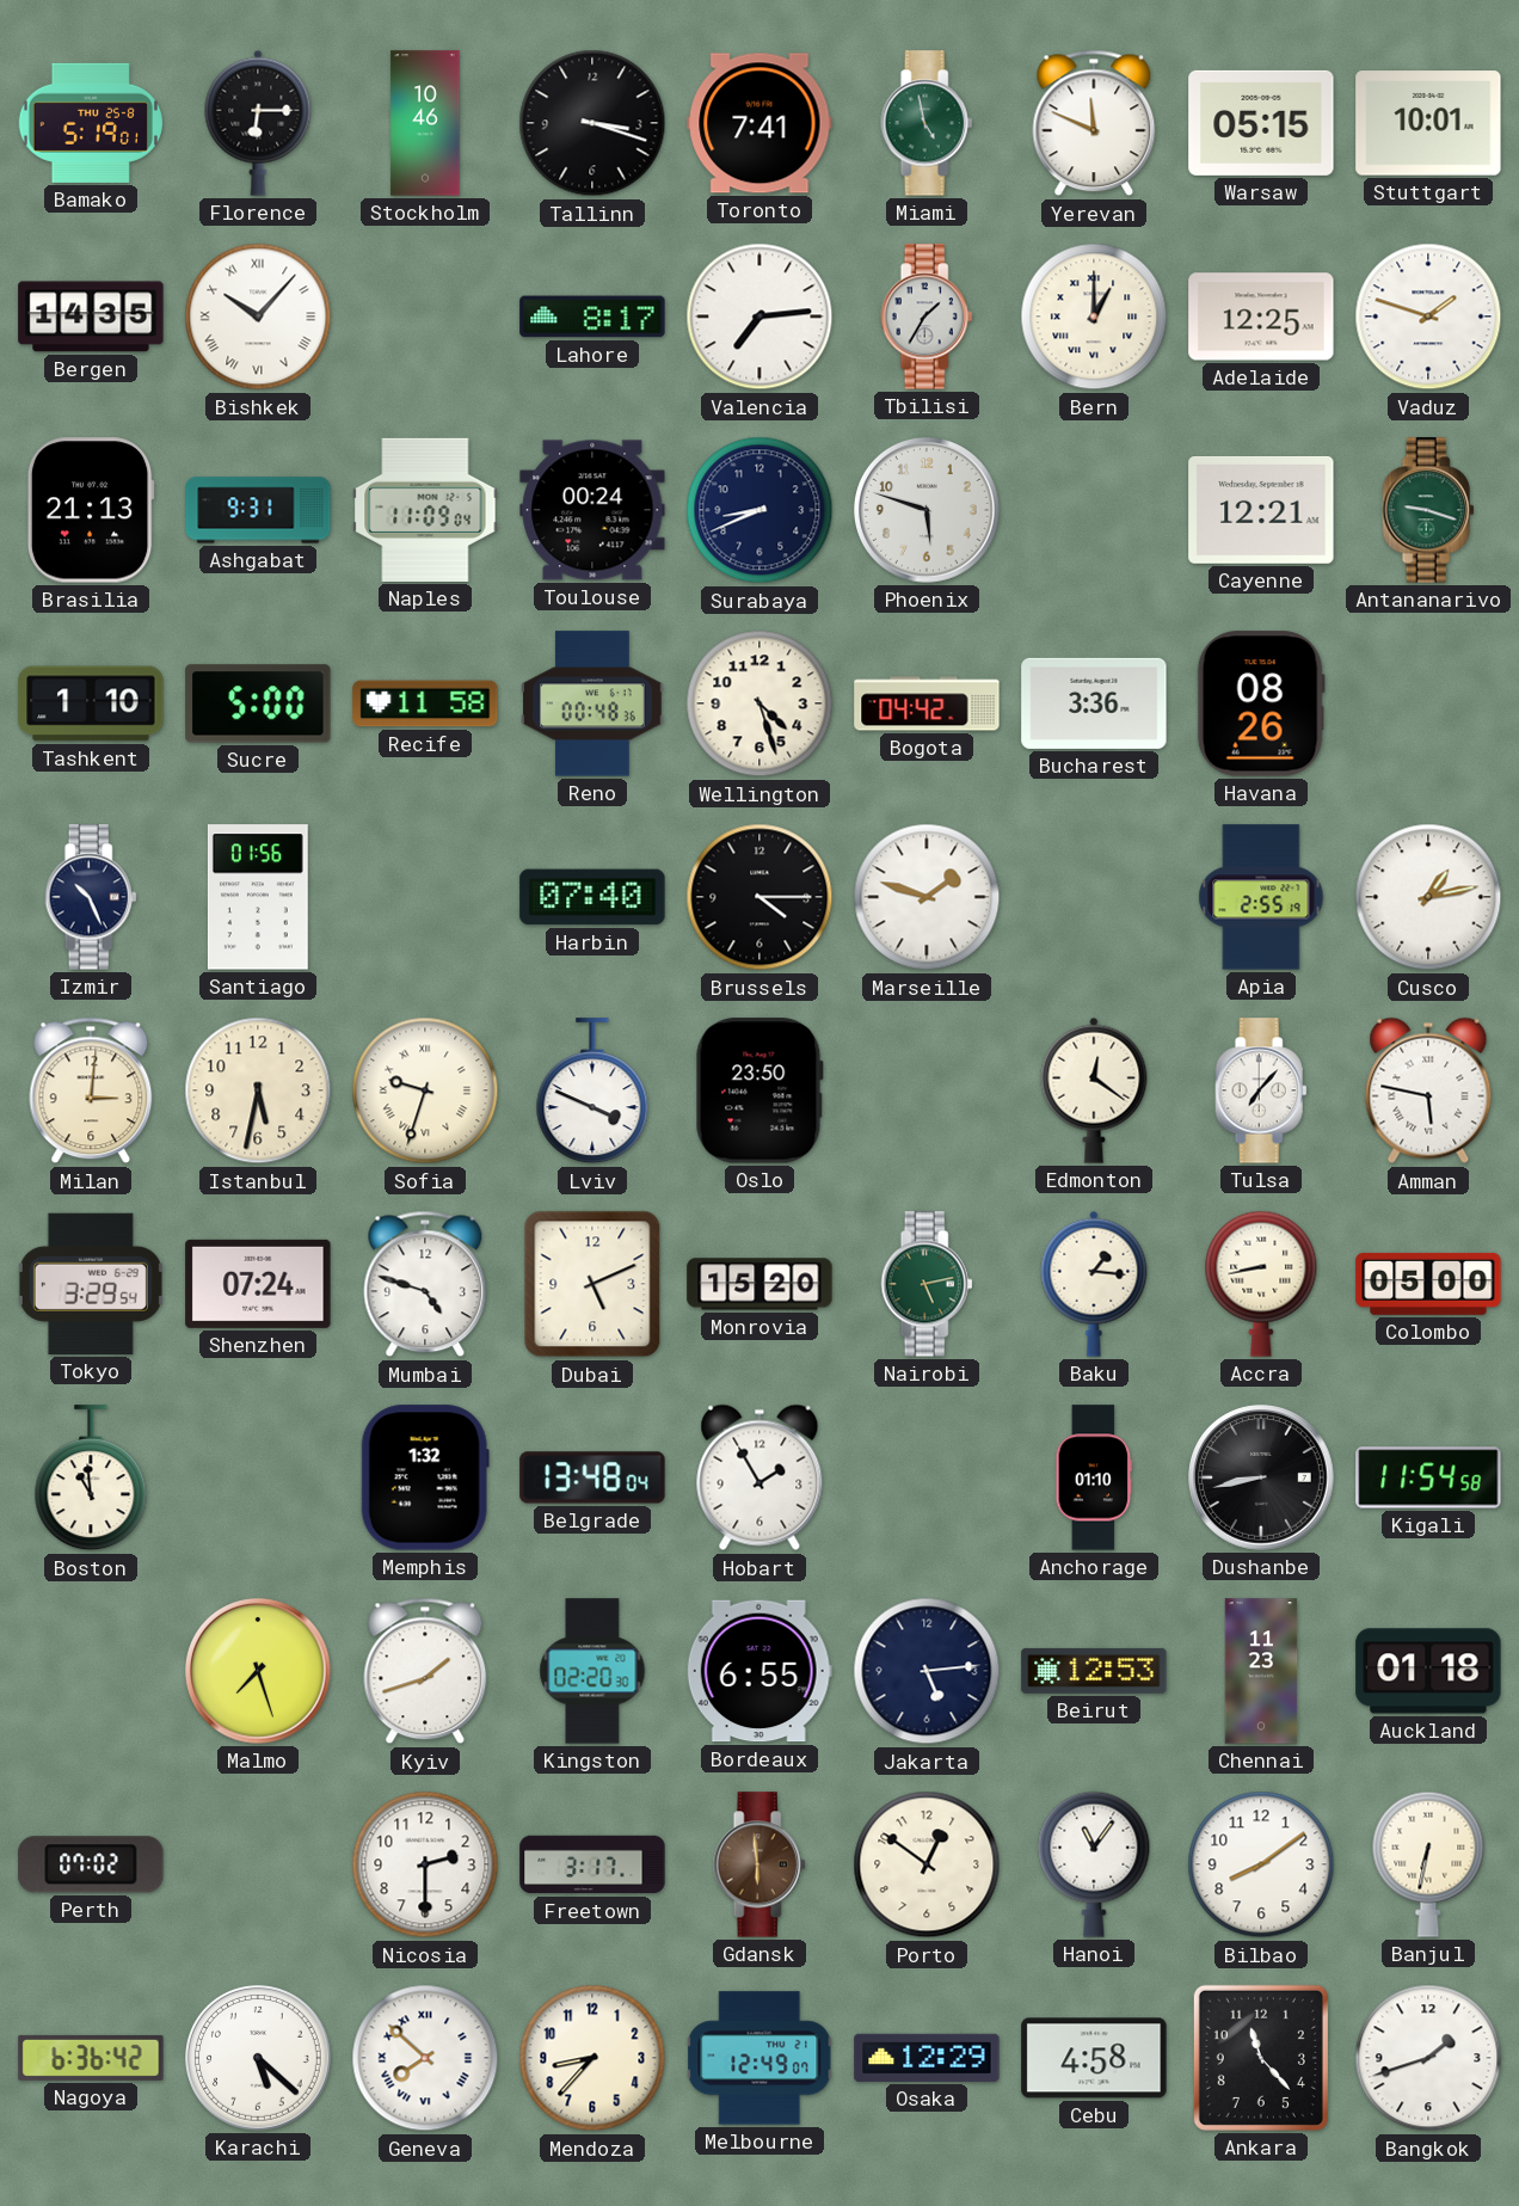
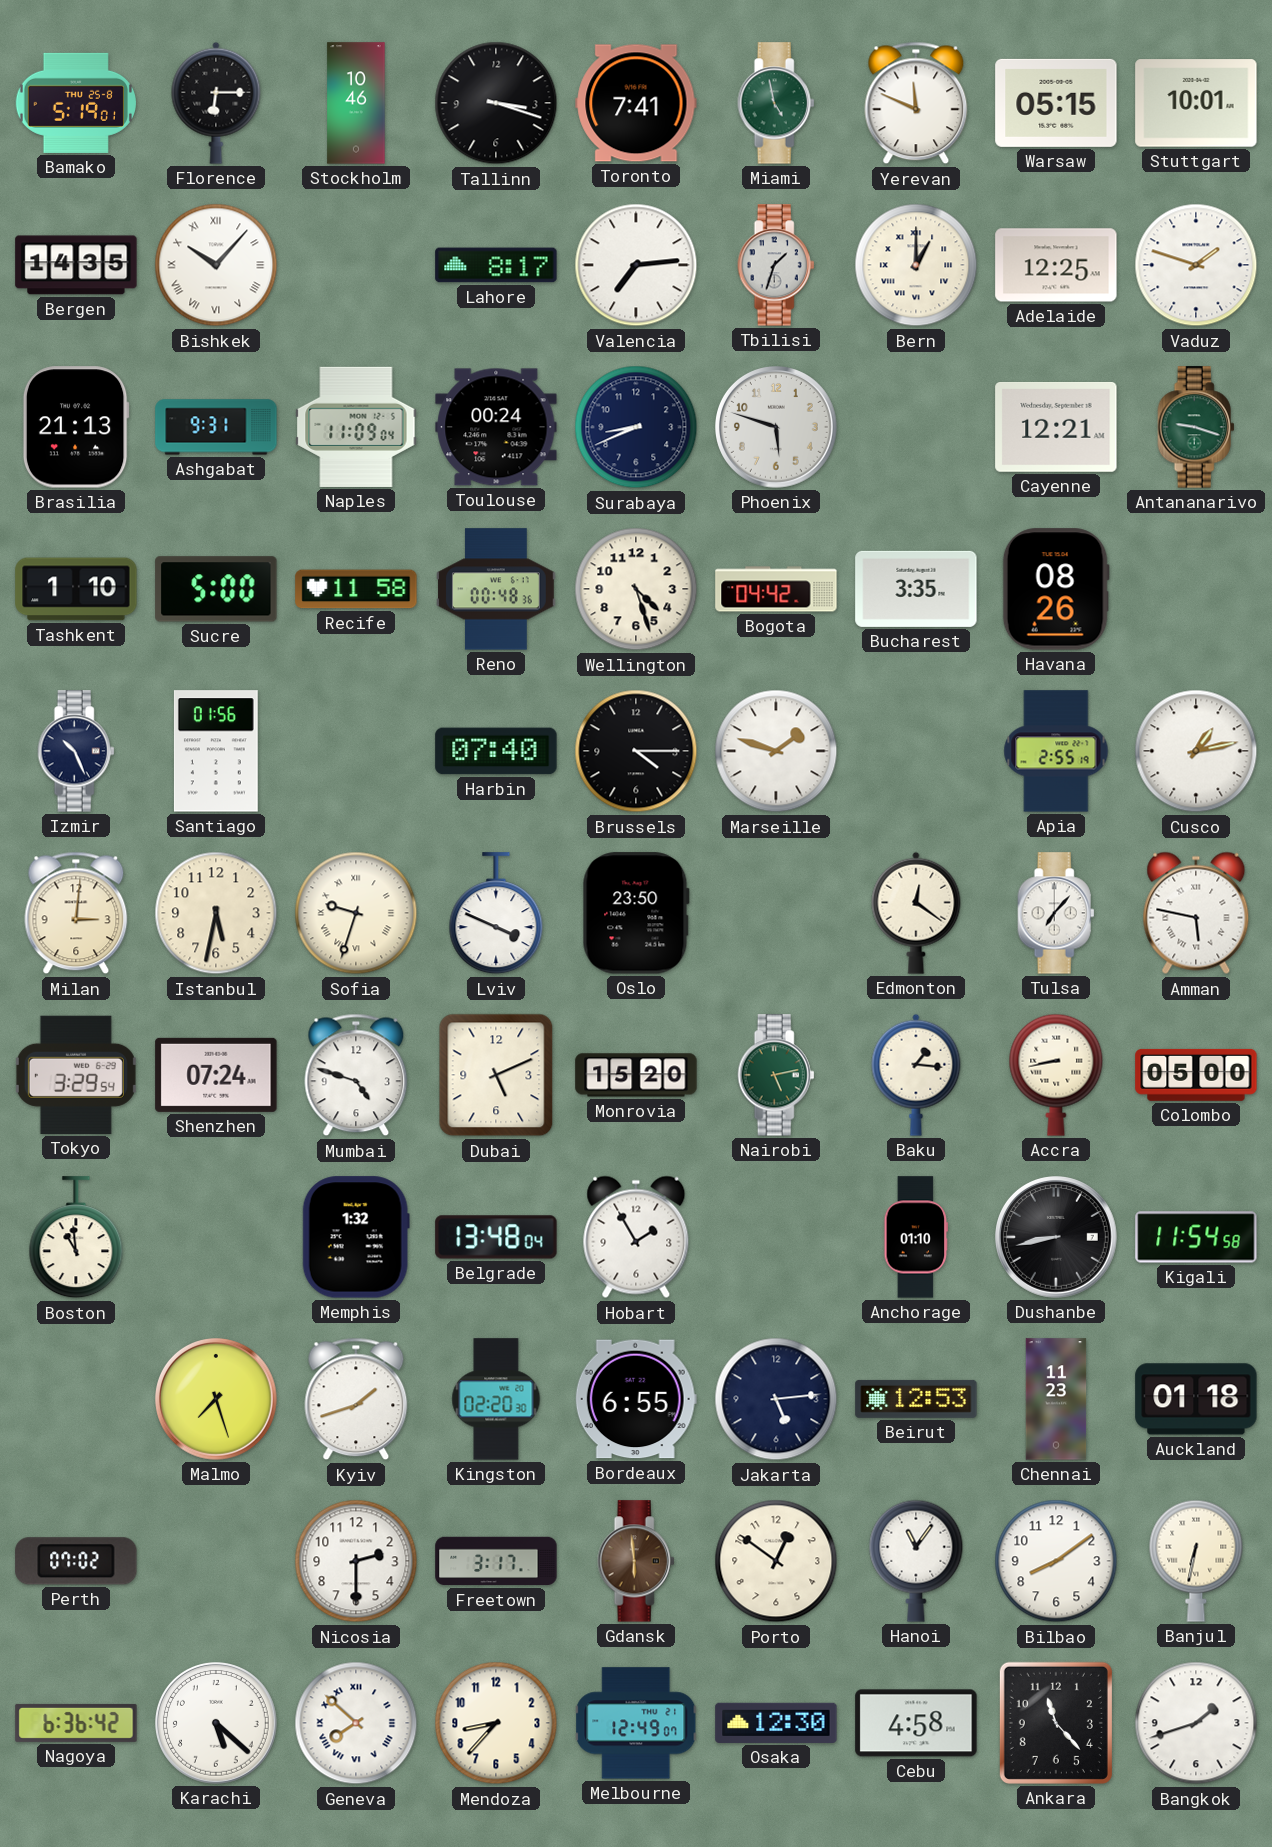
Tbilisi: 1:35 -> 1:33 (776, 265)
Bucharest: 3:36 -> 3:35 (916, 589)
Osaka: 12:29 -> 12:30 (776, 1723)
